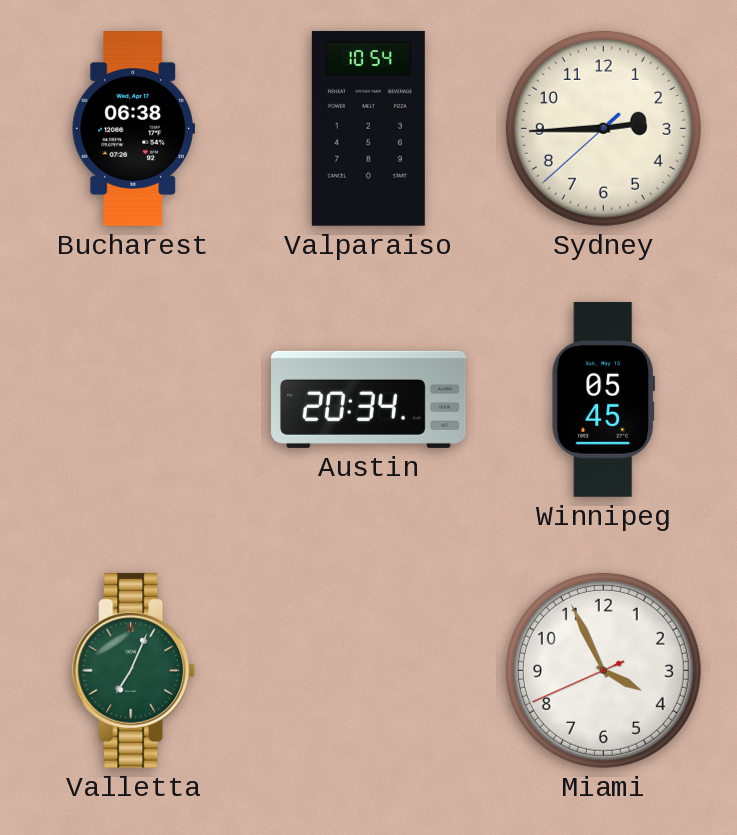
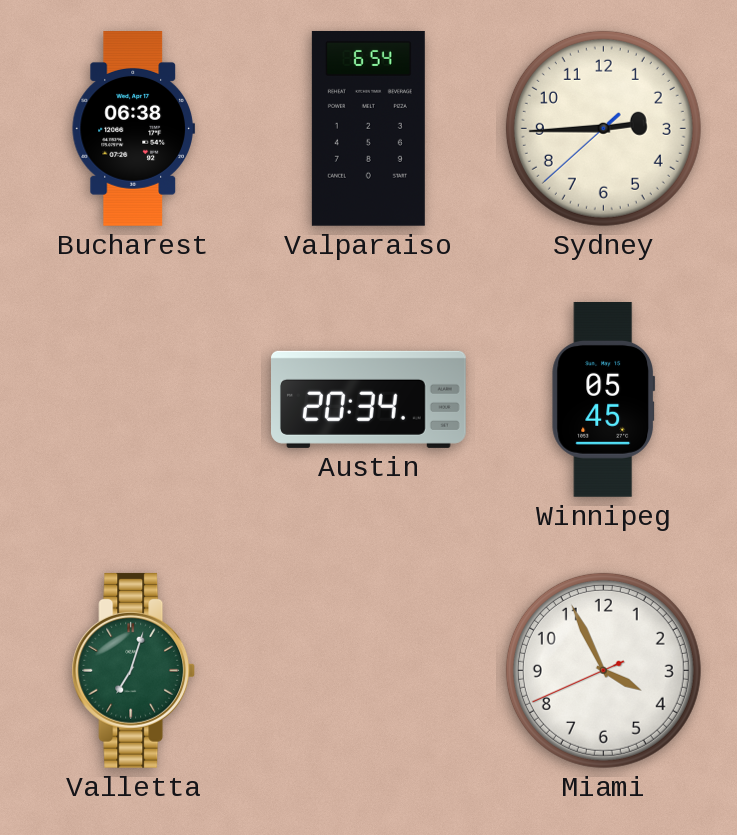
Valparaiso: 10:54 -> 6:54 (368, 128)
Valletta: 7:04 -> 7:03 (134, 670)
